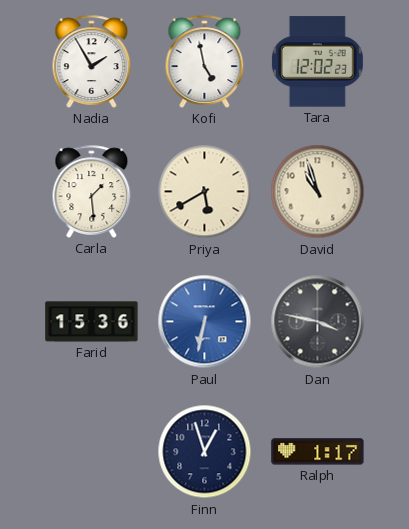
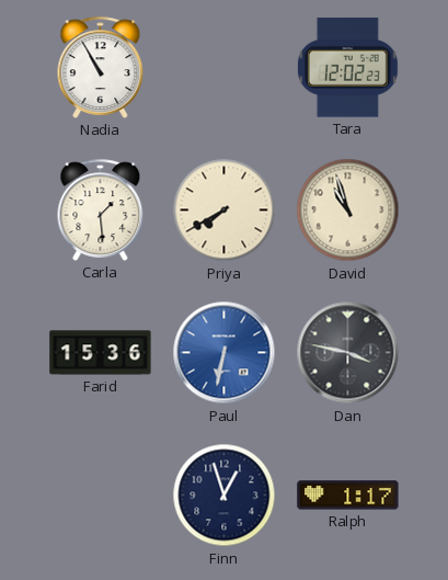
Nadia: 1:55 -> 10:55 (101, 67)
Kofi: 4:58 -> none (205, 61)
Priya: 5:40 -> 7:40 (225, 211)
